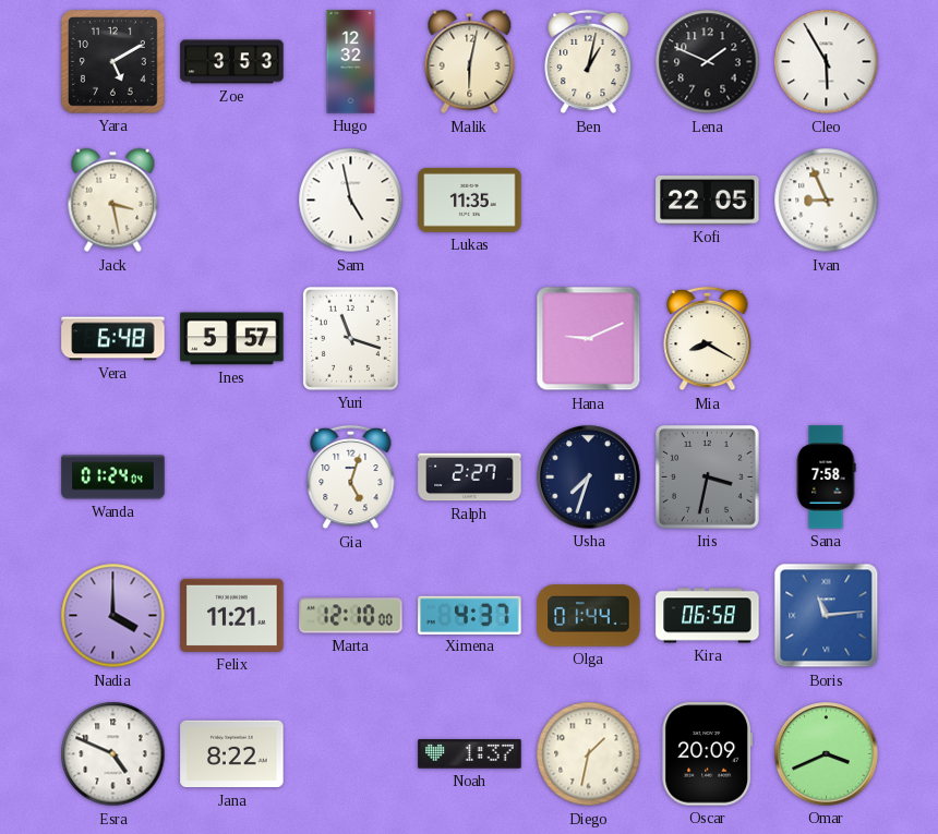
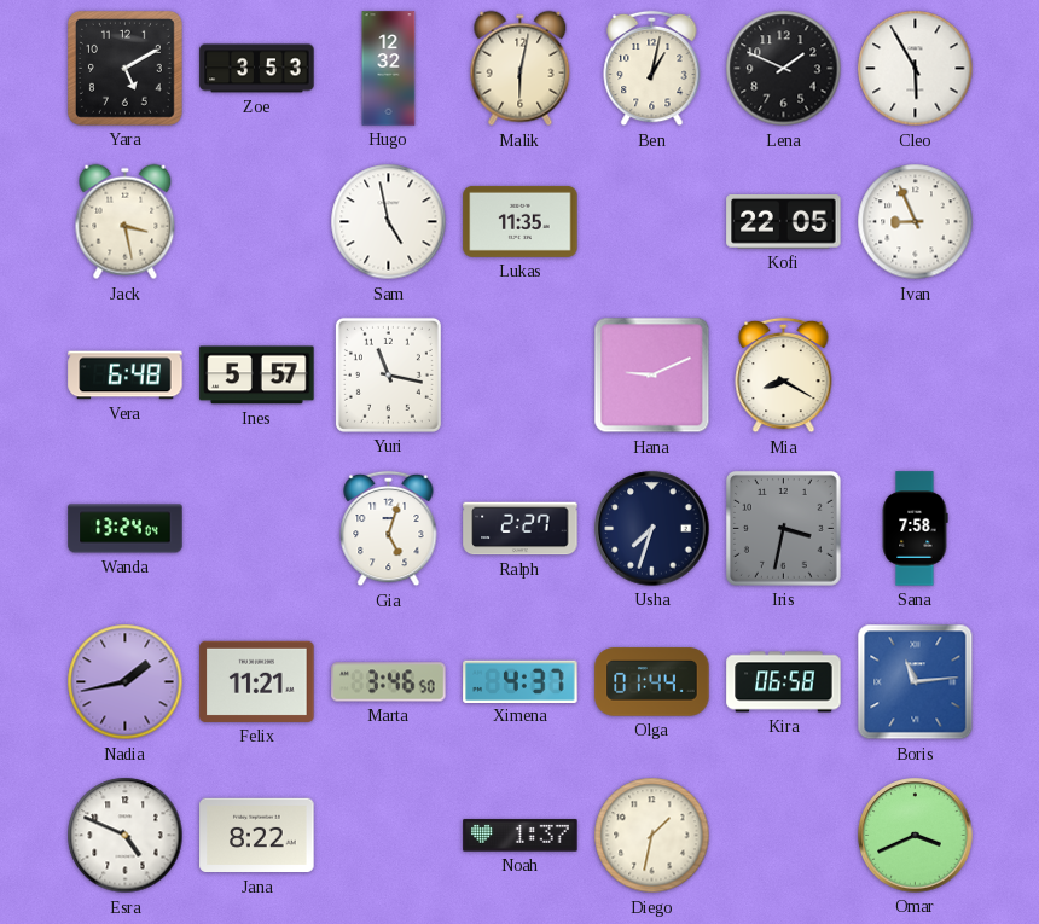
Yuri: 11:18 -> 11:17 (388, 374)
Wanda: 01:24 -> 13:24 (126, 529)
Nadia: 4:00 -> 1:43 (126, 682)
Marta: 12:10 -> 3:46 (389, 682)
Oscar: 20:09 -> none (708, 754)
